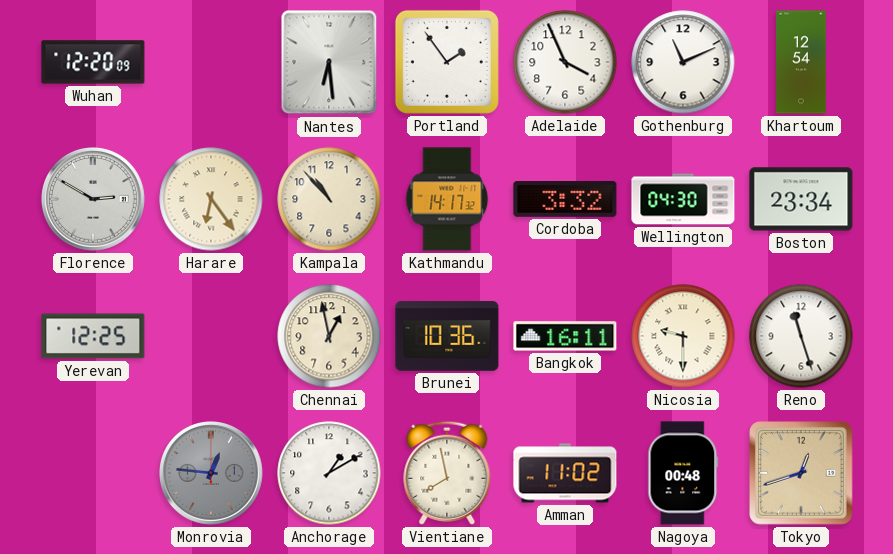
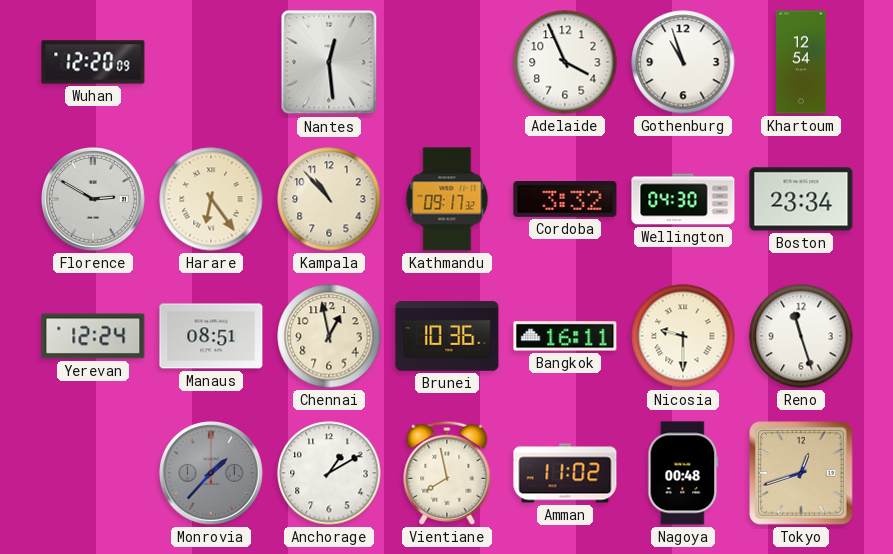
Nantes: 6:29 -> 12:29 (329, 62)
Portland: 1:54 -> none (447, 62)
Gothenburg: 11:11 -> 10:57 (683, 62)
Kathmandu: 14:17 -> 09:17 (447, 199)
Yerevan: 12:25 -> 12:24 (93, 336)
Manaus: none -> 08:51 (211, 336)
Monrovia: 12:46 -> 1:37 (212, 474)
